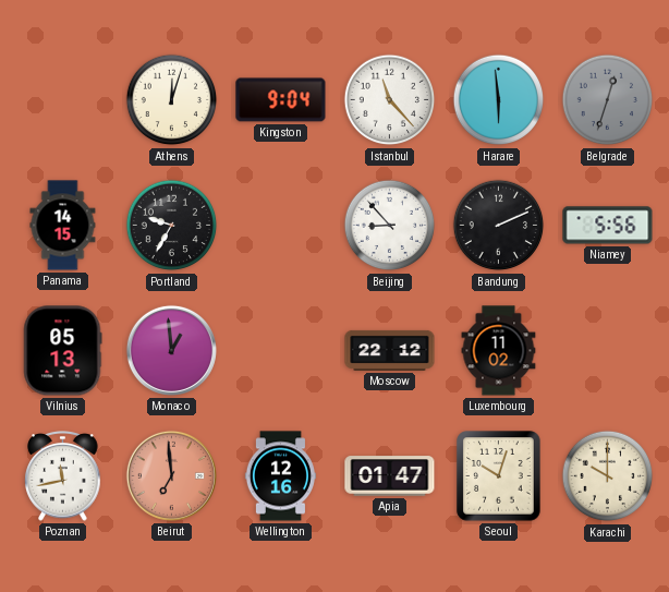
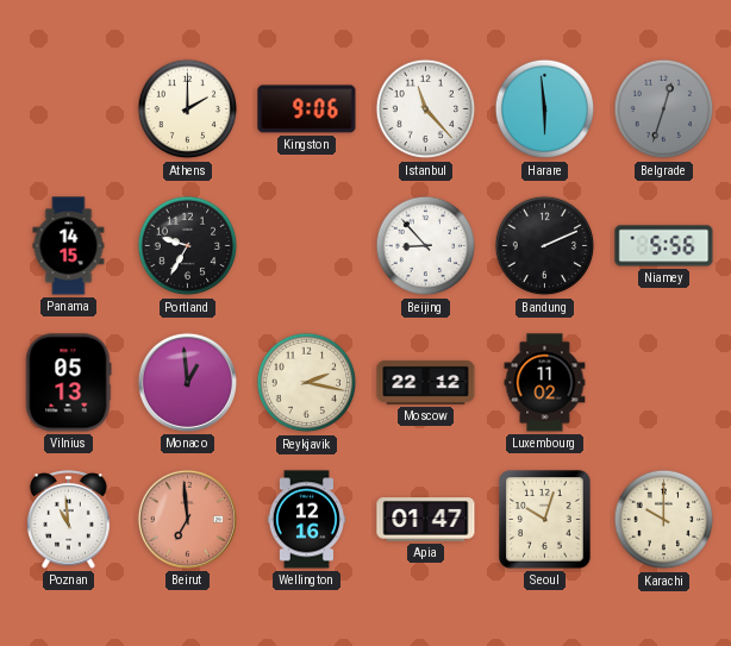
Athens: 12:03 -> 2:00 (188, 109)
Kingston: 9:04 -> 9:06 (307, 109)
Reykjavik: none -> 2:17 (307, 383)
Poznan: 11:43 -> 10:59 (69, 520)
